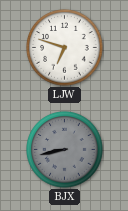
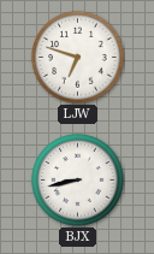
BJX dial: grey -> white (78, 181)
